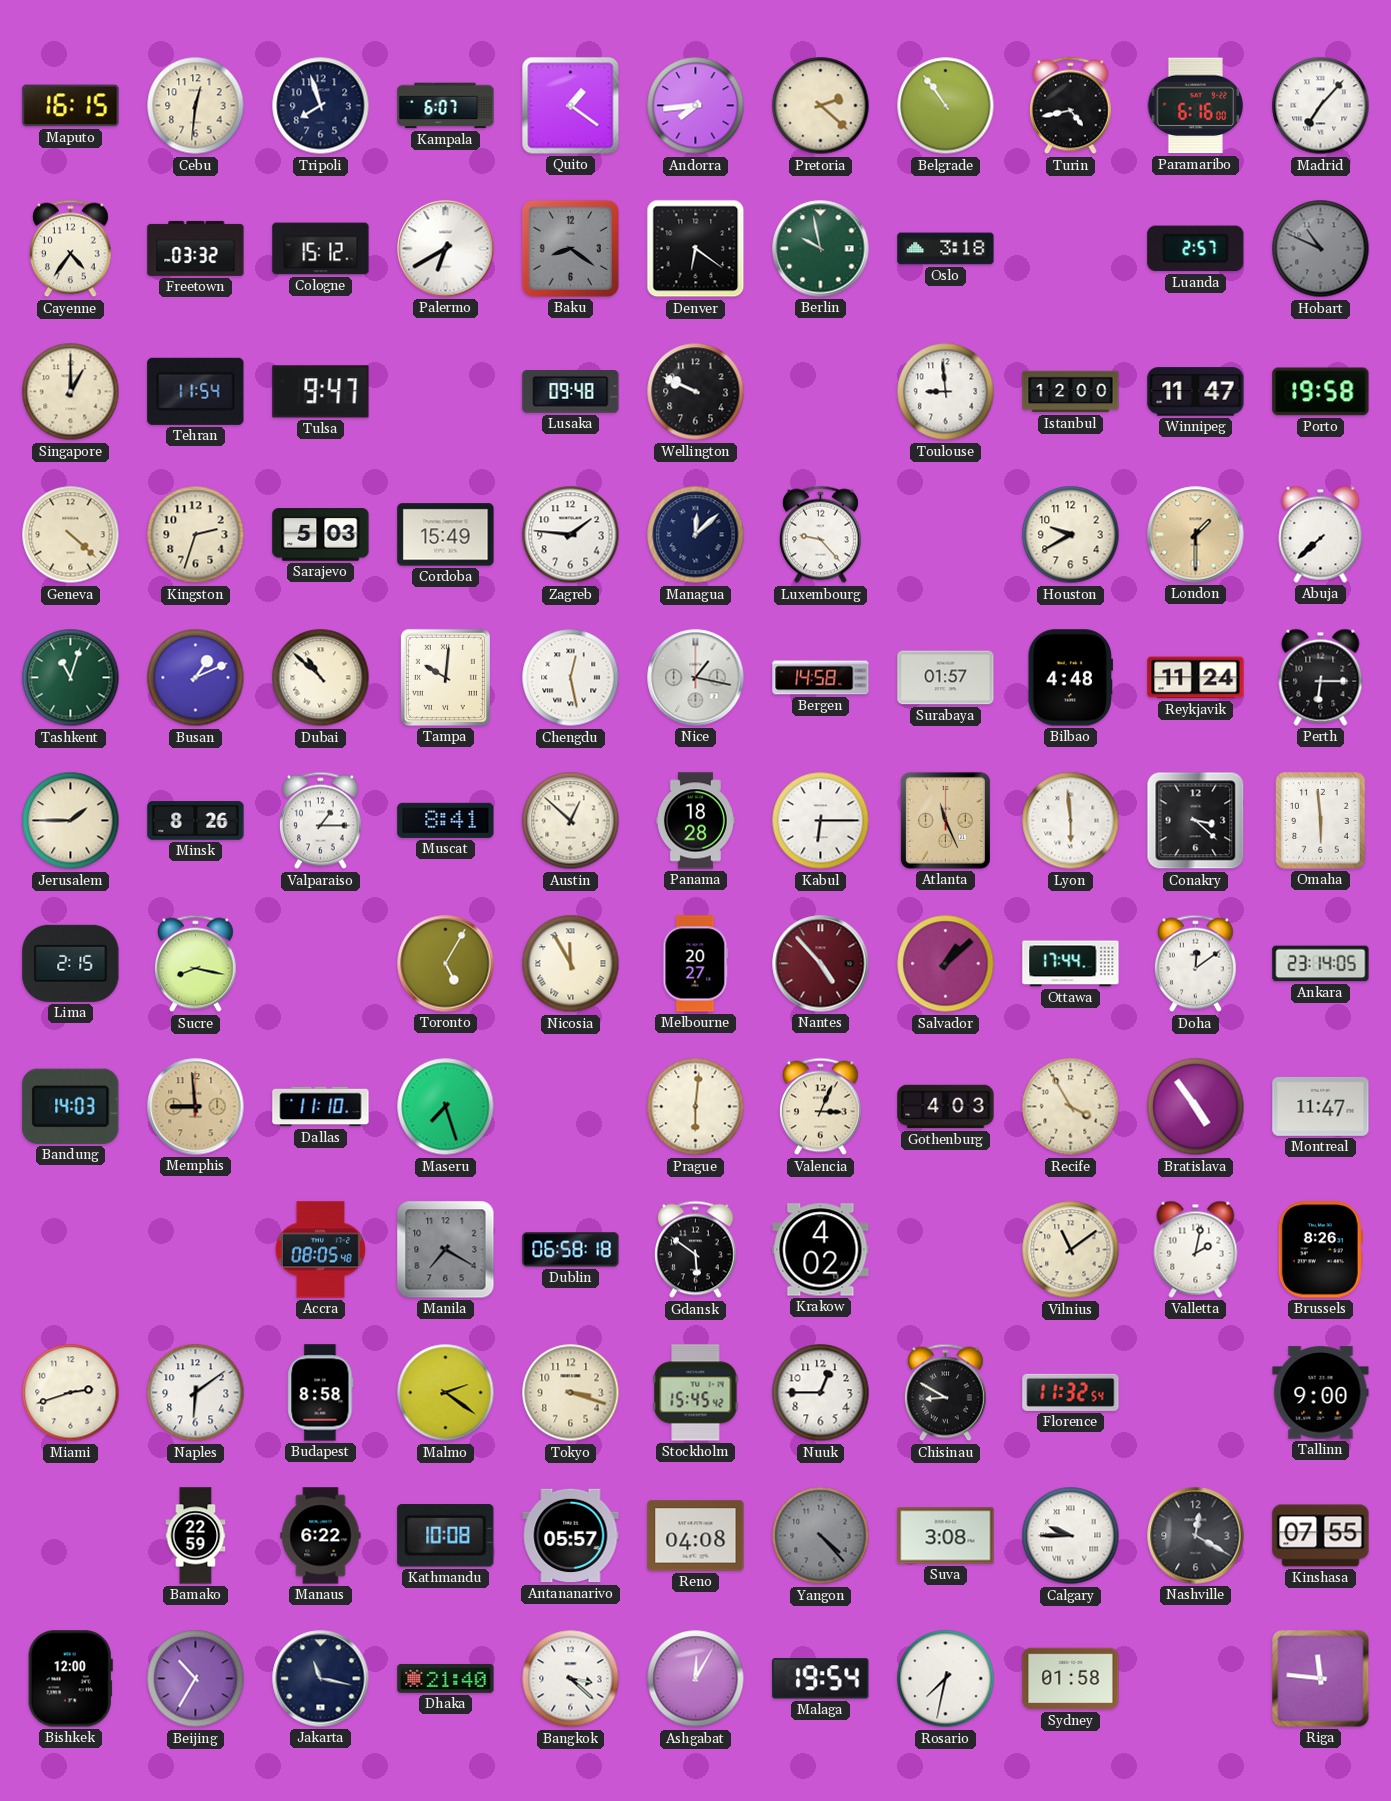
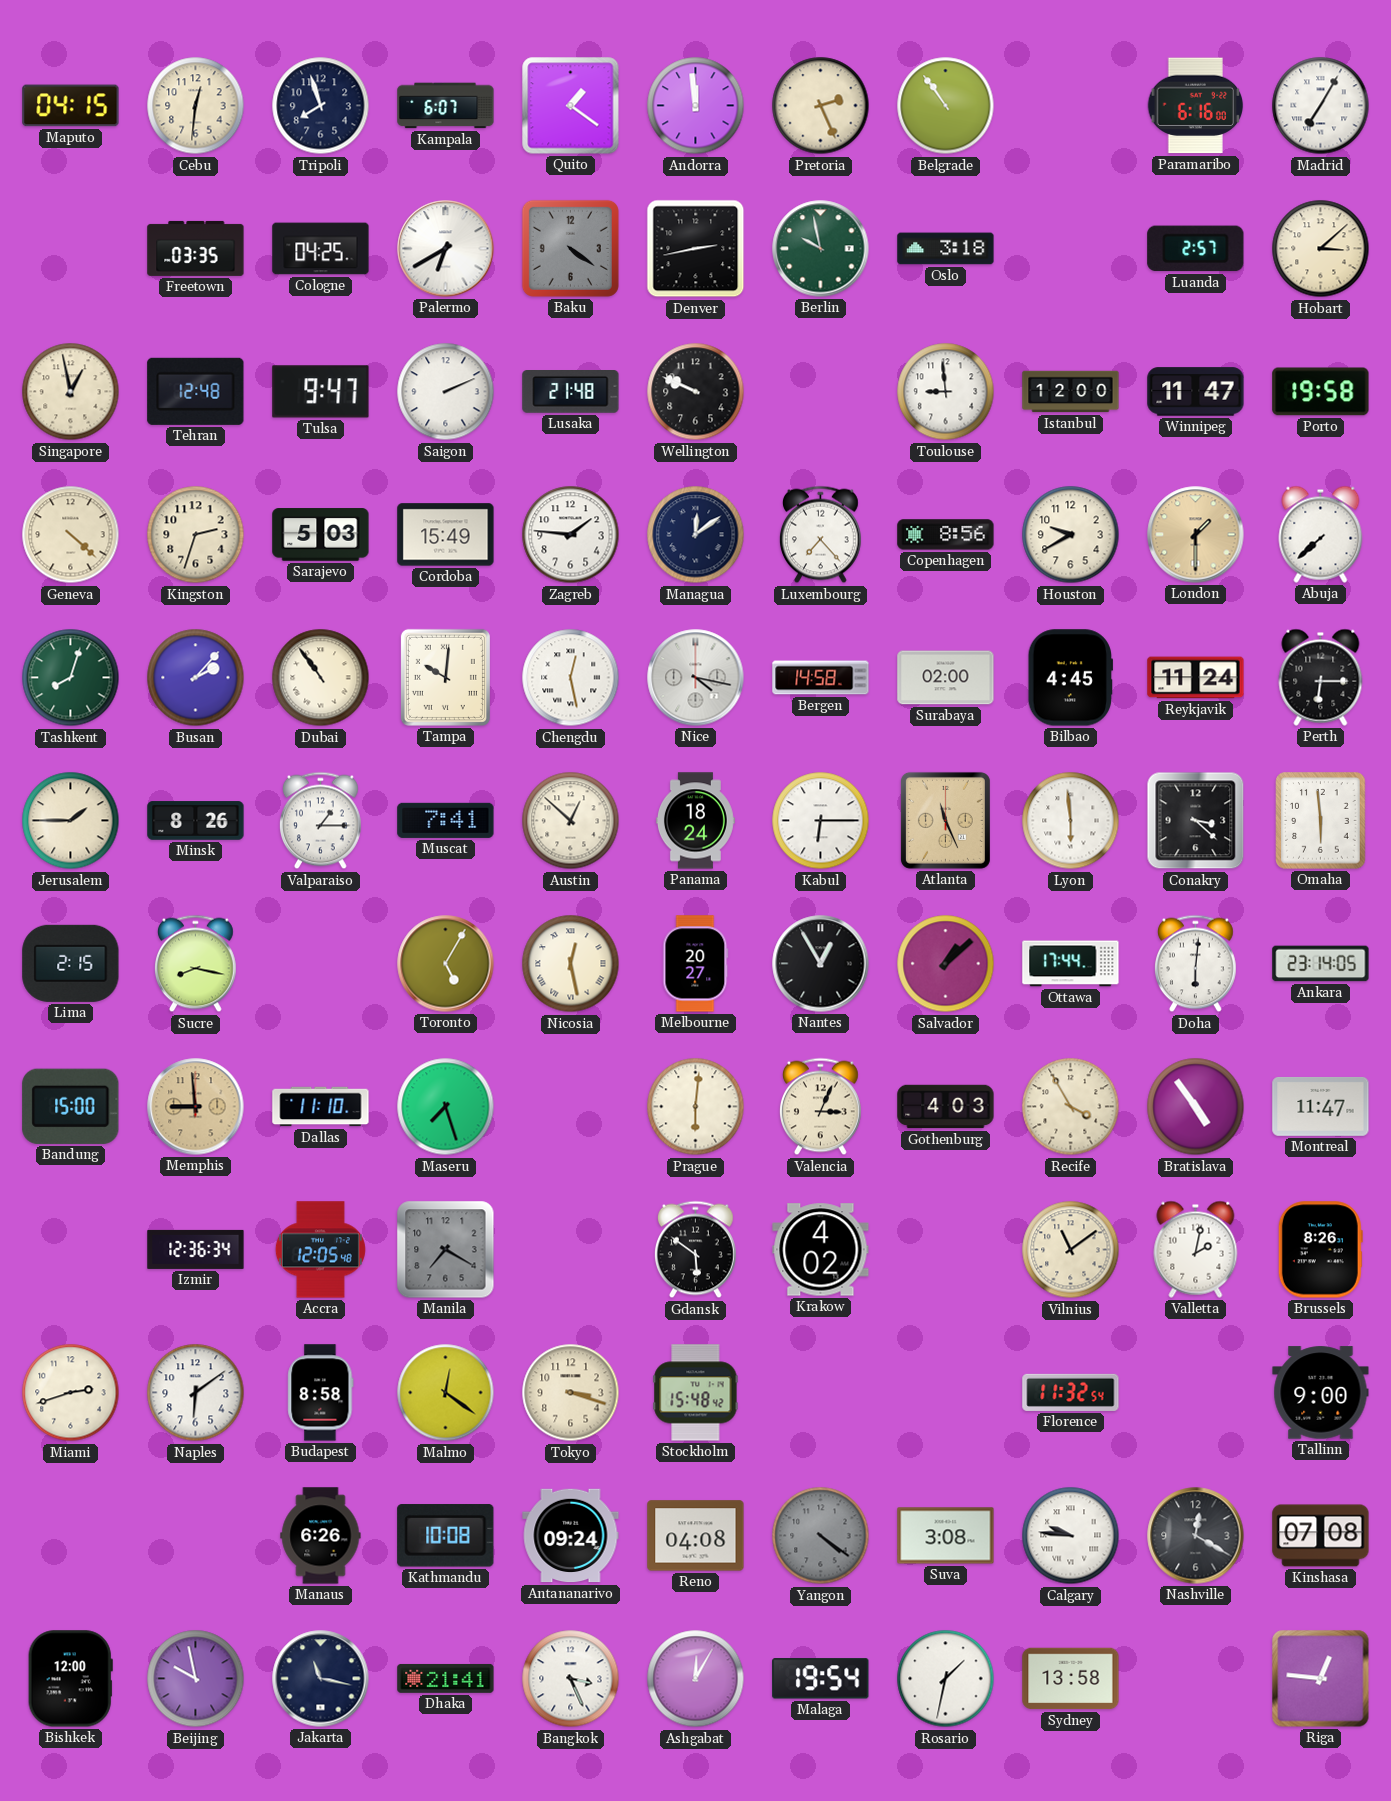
Maputo: 16:15 -> 04:15 (71, 106)
Andorra: 7:44 -> 11:59 (696, 106)
Pretoria: 2:22 -> 2:26 (821, 106)
Turin: 4:43 -> none (1071, 106)
Madrid: 7:07 -> 7:05 (1321, 106)
Cayenne: 4:36 -> none (71, 249)
Freetown: 03:32 -> 03:35 (196, 248)
Cologne: 15:12 -> 04:25 (321, 249)
Baku: 8:21 -> 4:21 (570, 248)
Denver: 6:21 -> 2:43 (696, 249)
Hobart: 10:49 -> 3:08 (1321, 249)
Hobart dial: grey -> cream (1321, 249)
Singapore: 1:00 -> 12:58 (71, 392)
Tehran: 11:54 -> 12:48 (196, 391)
Saigon: none -> 2:11 (446, 392)
Lusaka: 09:48 -> 21:48 (571, 392)
Managua: 12:08 -> 12:09 (696, 535)
Luxembourg: 9:23 -> 7:23 (821, 535)
Copenhagen: none -> 8:56 (946, 535)
Tashkent: 11:03 -> 8:03 (71, 678)
Busan: 1:11 -> 2:07 (196, 678)
Dubai: 10:52 -> 10:54 (321, 678)
Nice: 1:17 -> 4:17 (696, 678)
Surabaya: 01:57 -> 02:00 (946, 678)
Bilbao: 4:48 -> 4:45 (1070, 678)
Muscat: 8:41 -> 7:41 (446, 820)
Panama: 18:28 -> 18:24 (695, 821)
Nicosia: 11:55 -> 12:28 (571, 964)
Nantes: 4:53 -> 12:55 (821, 964)
Nantes dial: burgundy -> black (821, 964)
Doha: 12:09 -> 6:01 (1196, 964)
Bandung: 14:03 -> 15:00 (71, 1106)
Izmir: none -> 12:36 (196, 1249)
Accra: 08:05 -> 12:05 (320, 1250)
Dublin: 06:58 -> none (571, 1250)
Malmo: 2:21 -> 12:21 (446, 1393)
Stockholm: 15:45 -> 15:48 (696, 1393)
Nuuk: 12:45 -> none (821, 1393)
Chisinau: 8:50 -> none (946, 1393)
Bamako: 22:59 -> none (196, 1536)
Manaus: 6:22 -> 6:26 (321, 1536)
Antananarivo: 05:57 -> 09:24 (571, 1536)
Yangon: 4:23 -> 4:21 (821, 1536)
Calgary: 9:45 -> 9:46 (1071, 1536)
Kinshasa: 07:55 -> 07:08 (1321, 1536)
Beijing: 10:35 -> 9:58 (196, 1679)
Dhaka: 21:40 -> 21:41 (446, 1678)
Bangkok: 3:22 -> 3:26 (571, 1679)
Rosario: 7:32 -> 1:32 (946, 1679)
Sydney: 01:58 -> 13:58 (1071, 1679)
Riga: 11:46 -> 12:46 (1321, 1679)
